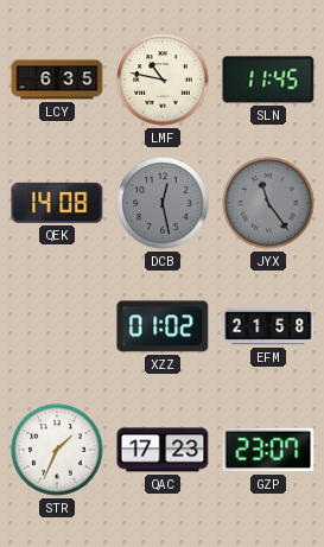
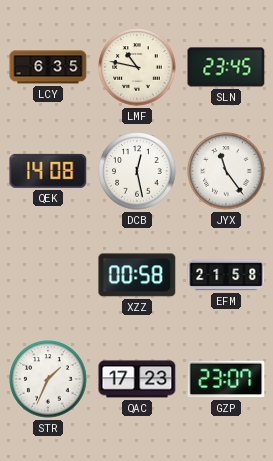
SLN: 11:45 -> 23:45 (226, 67)
DCB dial: grey -> white (137, 171)
JYX dial: grey -> white (226, 171)
XZZ: 01:02 -> 00:58 (137, 275)
